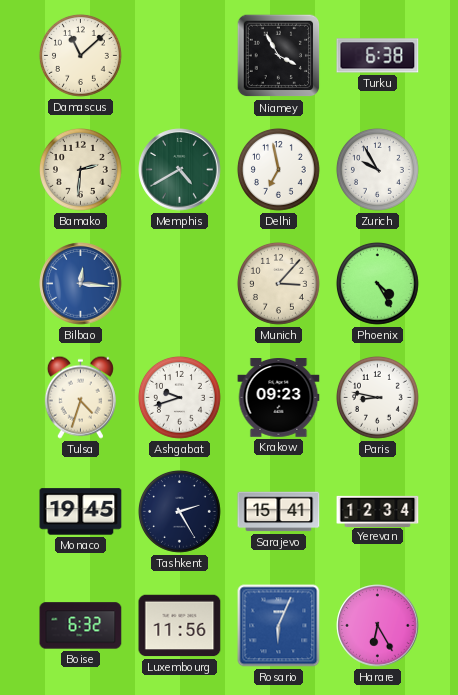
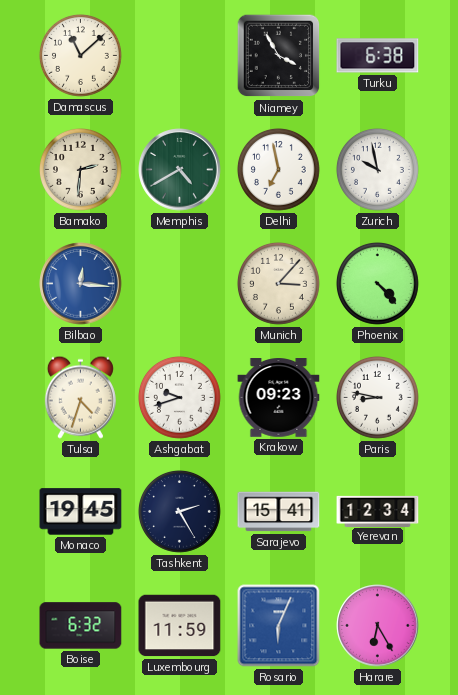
Zurich: 9:55 -> 9:58 (378, 170)
Phoenix: 4:25 -> 4:23 (378, 284)
Luxembourg: 11:56 -> 11:59 (180, 626)
